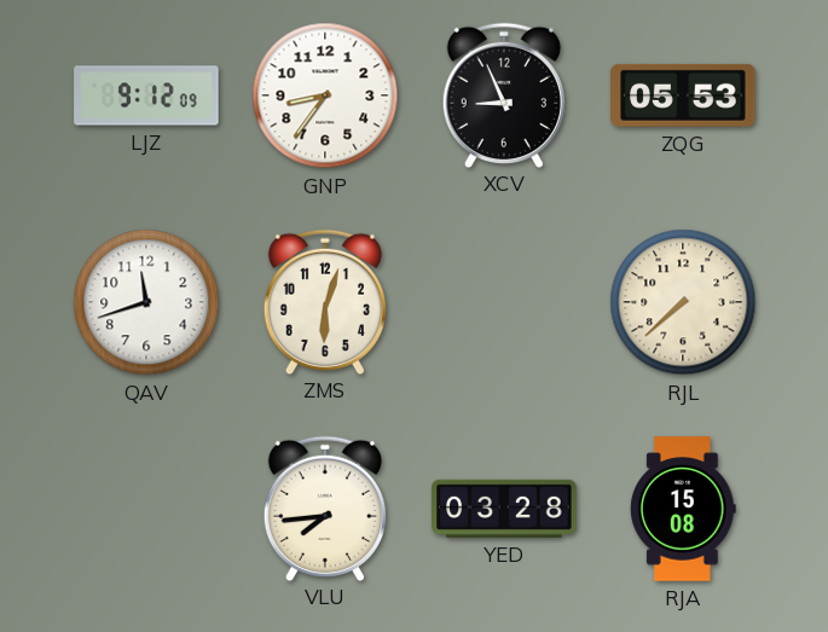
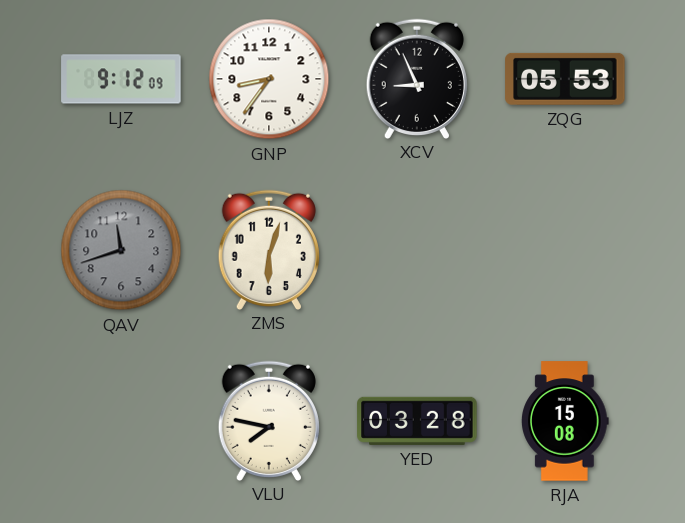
QAV dial: white -> grey (121, 250)
RJL: 7:38 -> none (683, 302)
VLU: 7:44 -> 7:47 (269, 420)
